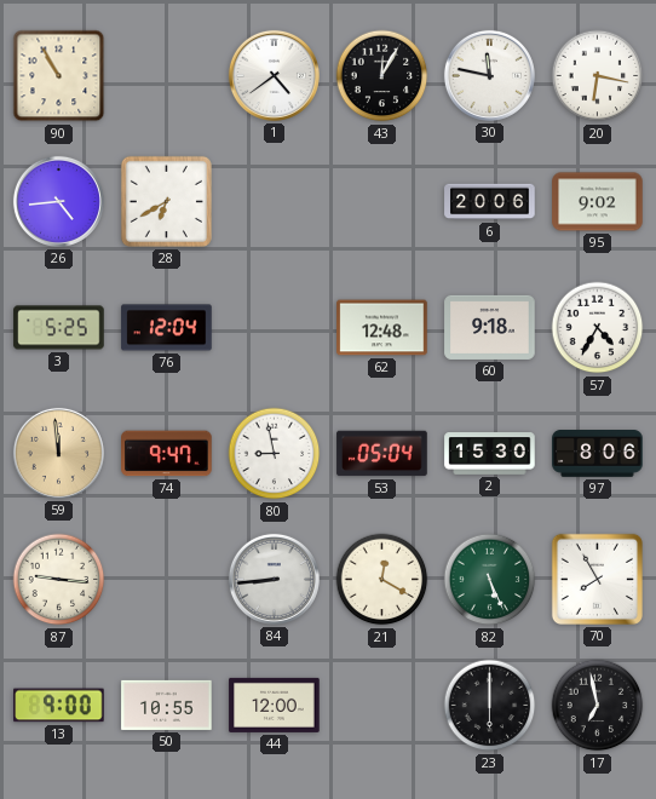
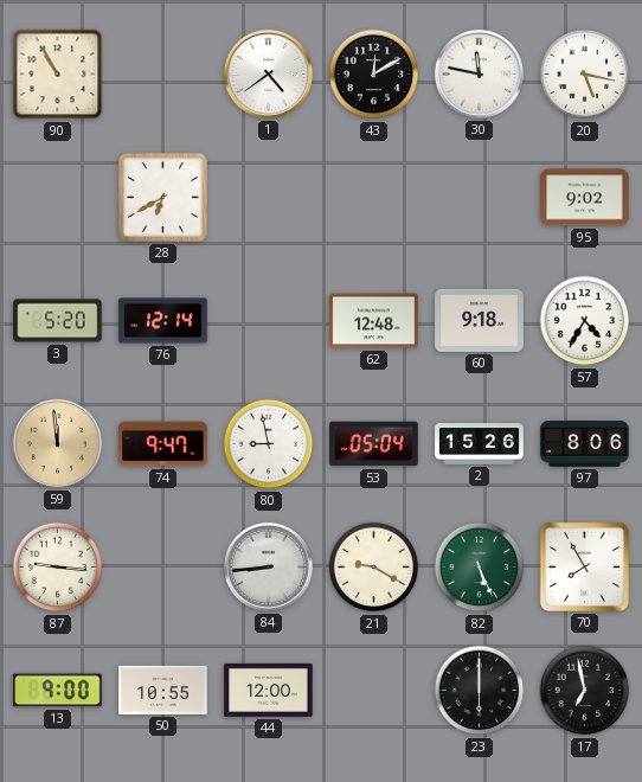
43: 12:05 -> 12:10 (374, 75)
20: 6:17 -> 5:17 (585, 75)
26: 4:44 -> none (58, 201)
6: 20:06 -> none (490, 202)
3: 5:25 -> 5:20 (58, 321)
76: 12:04 -> 12:14 (163, 321)
2: 15:30 -> 15:26 (480, 444)
21: 12:20 -> 9:20 (374, 568)
